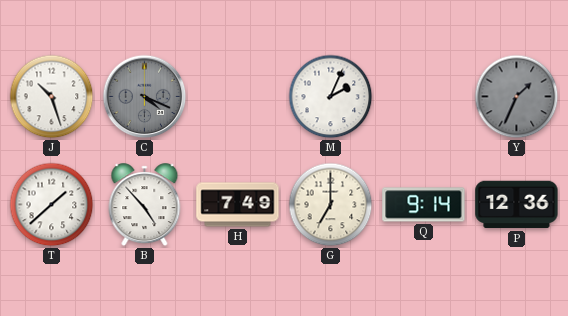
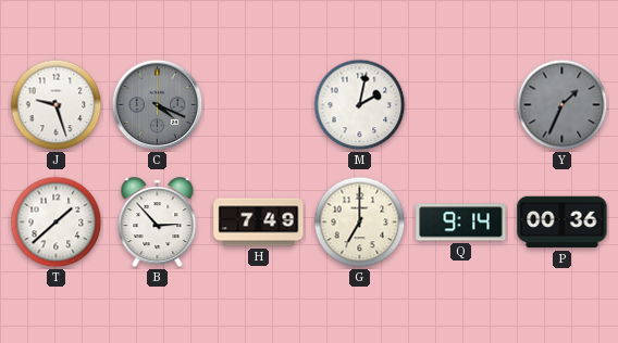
J: 10:27 -> 9:27 (57, 105)
M: 2:04 -> 2:02 (360, 105)
B: 4:53 -> 2:53 (158, 223)
P: 12:36 -> 00:36 (563, 223)
